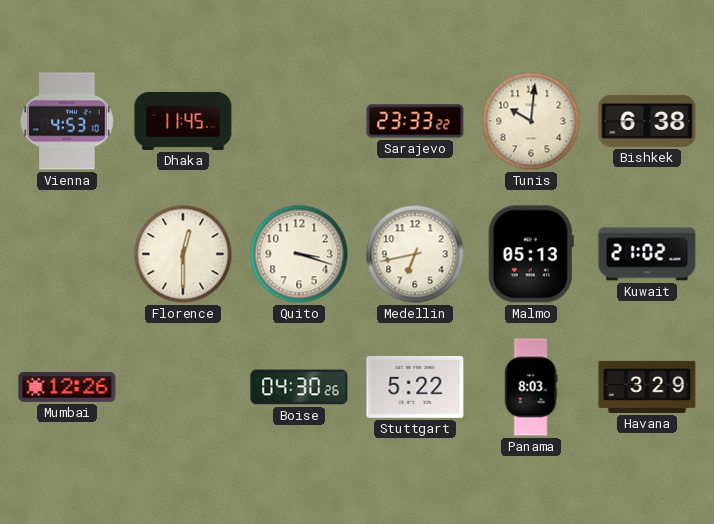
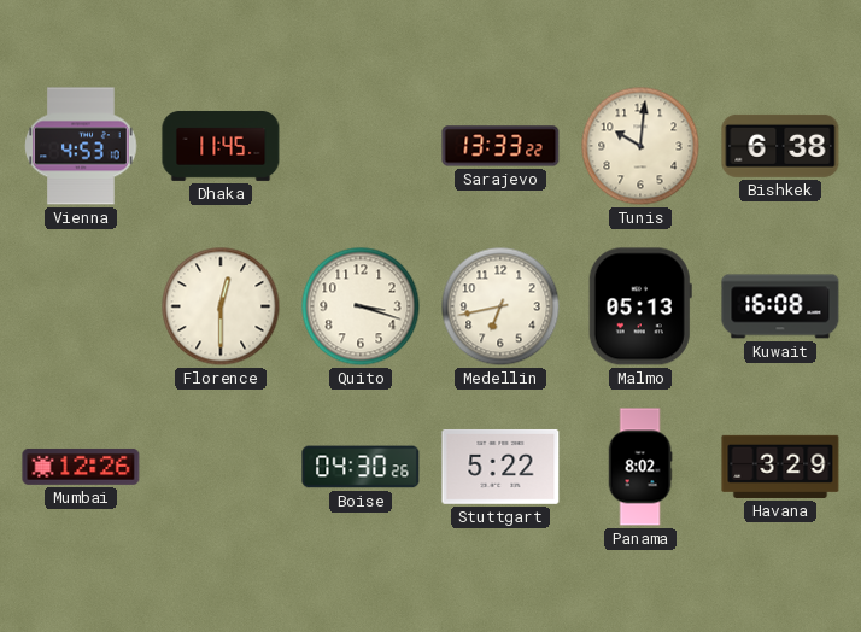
Sarajevo: 23:33 -> 13:33 (500, 146)
Kuwait: 21:02 -> 16:08 (780, 306)
Panama: 8:03 -> 8:02 (640, 467)
